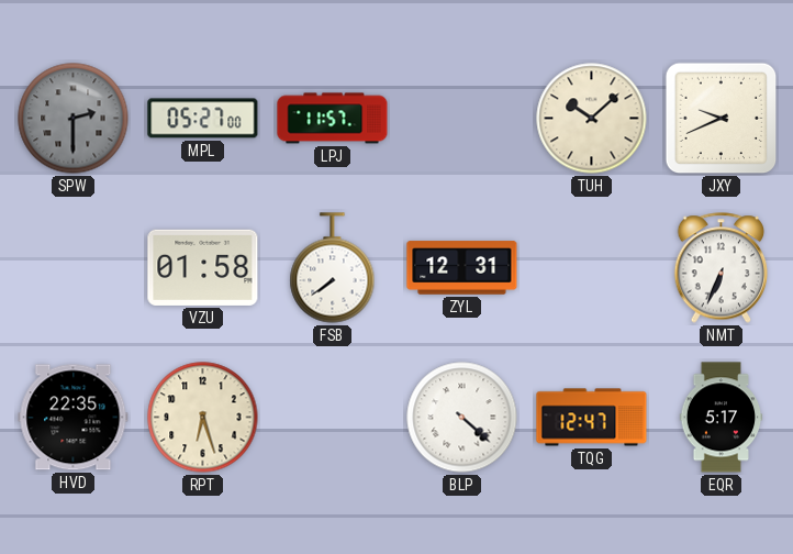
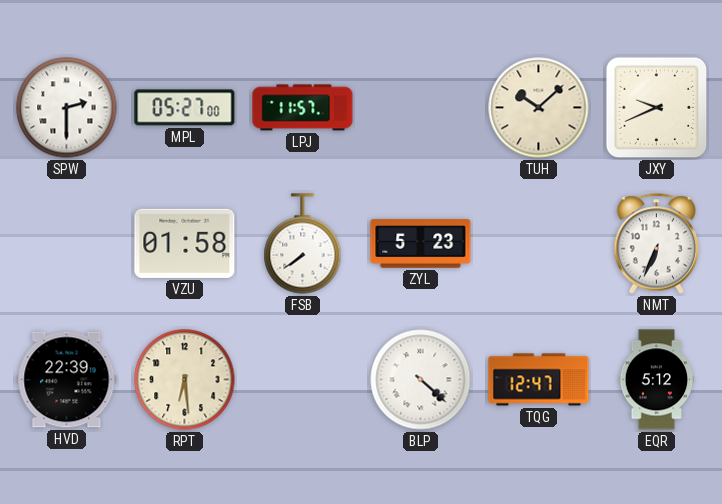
SPW dial: grey -> white (67, 108)
ZYL: 12:31 -> 5:23 (421, 244)
HVD: 22:35 -> 22:39 (67, 380)
RPT: 6:27 -> 6:29 (185, 380)
EQR: 5:17 -> 5:12 (657, 380)
